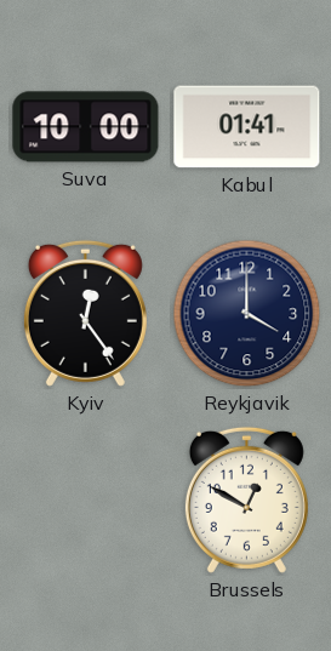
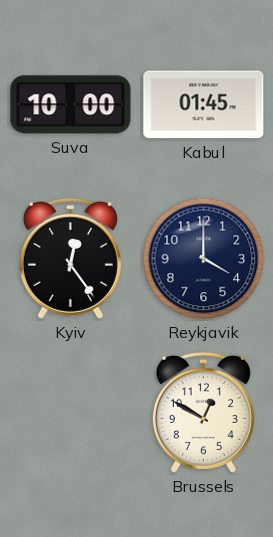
Kabul: 01:41 -> 01:45 (204, 105)
